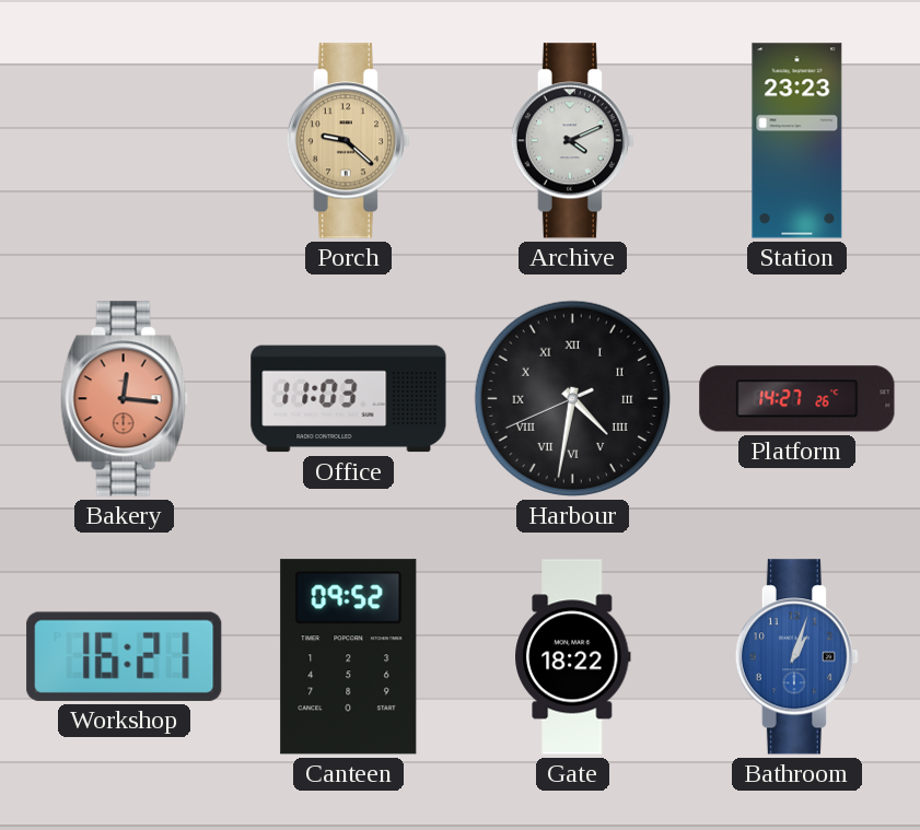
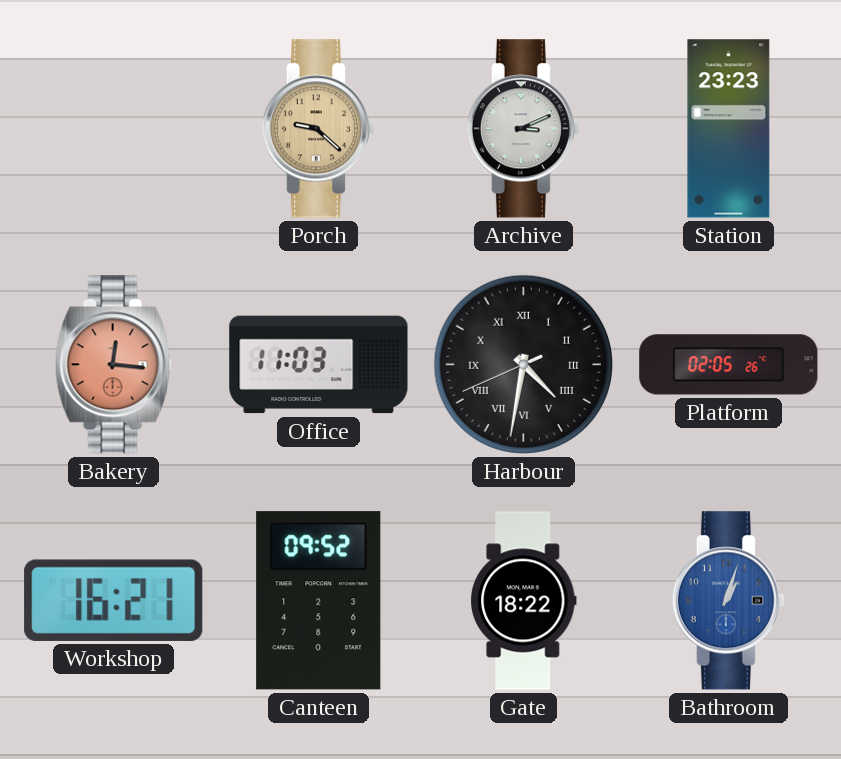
Archive: 4:11 -> 3:11 (523, 129)
Platform: 14:27 -> 02:05 (729, 365)
